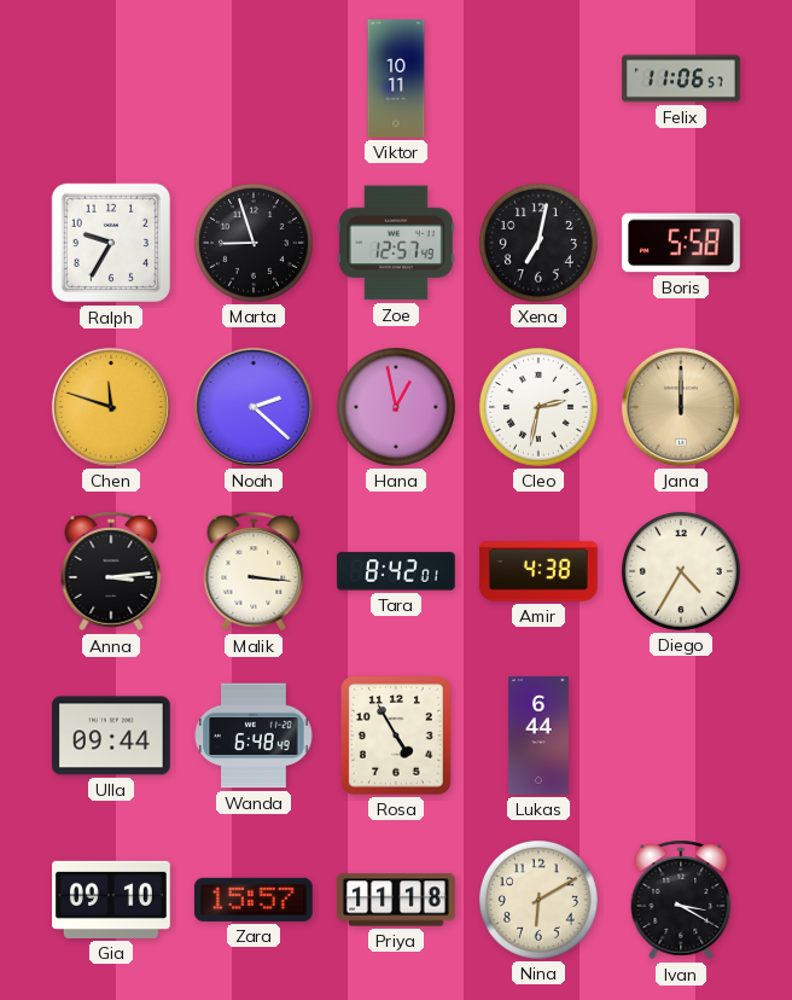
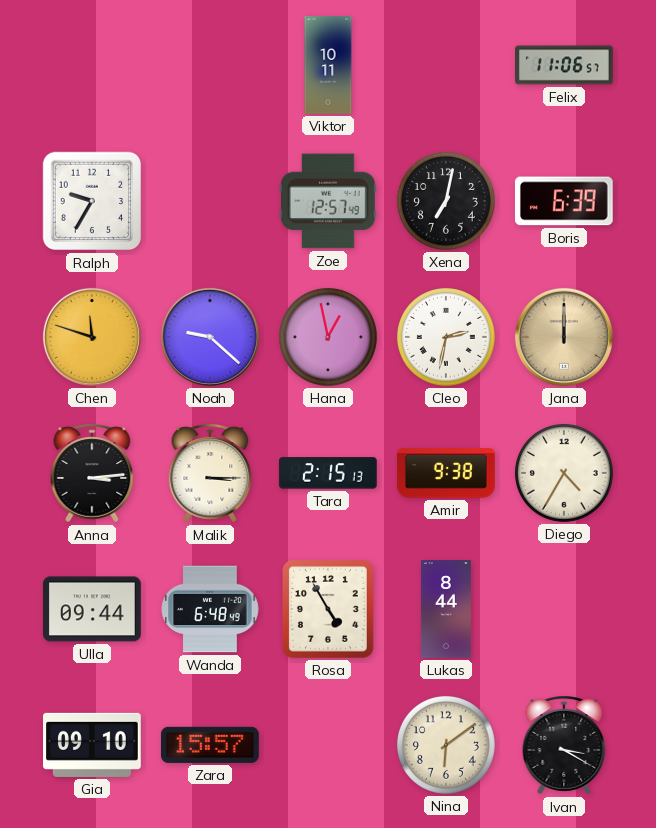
Marta: 8:57 -> none (254, 243)
Boris: 5:58 -> 6:39 (564, 201)
Noah: 2:22 -> 9:22 (210, 337)
Malik: 3:16 -> 3:15 (210, 473)
Tara: 8:42 -> 2:15 (328, 473)
Amir: 4:38 -> 9:38 (447, 473)
Lukas: 6:44 -> 8:44 (446, 609)
Priya: 11:18 -> none (396, 900)
Nina: 6:10 -> 6:09 (446, 745)
